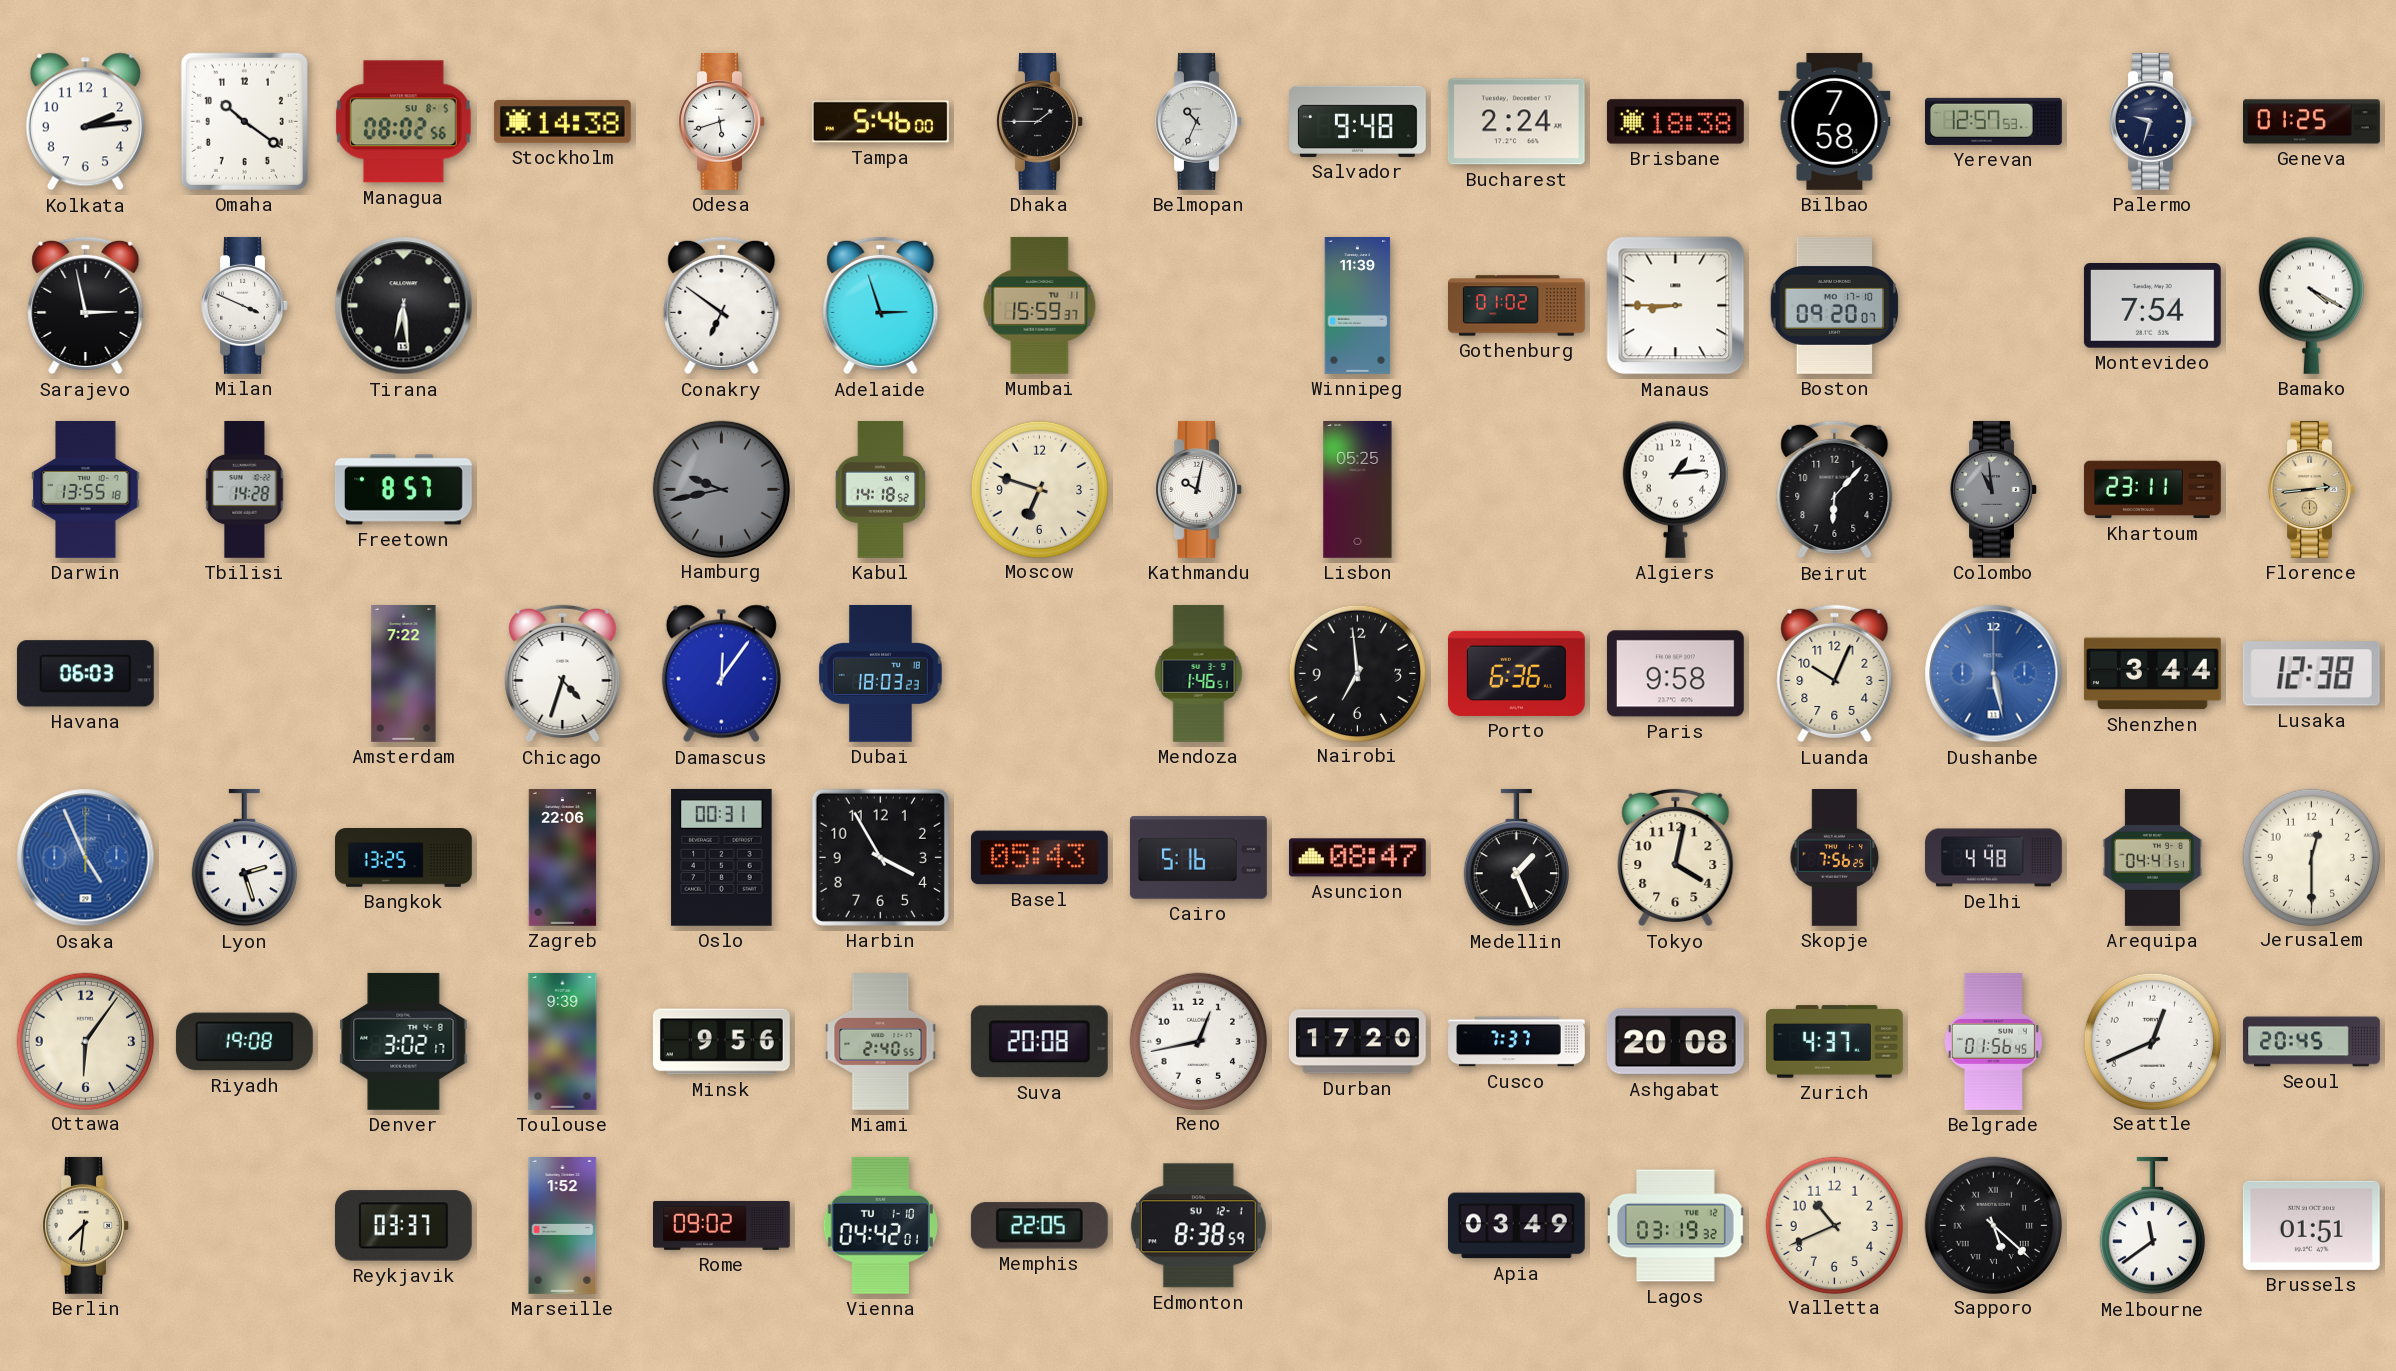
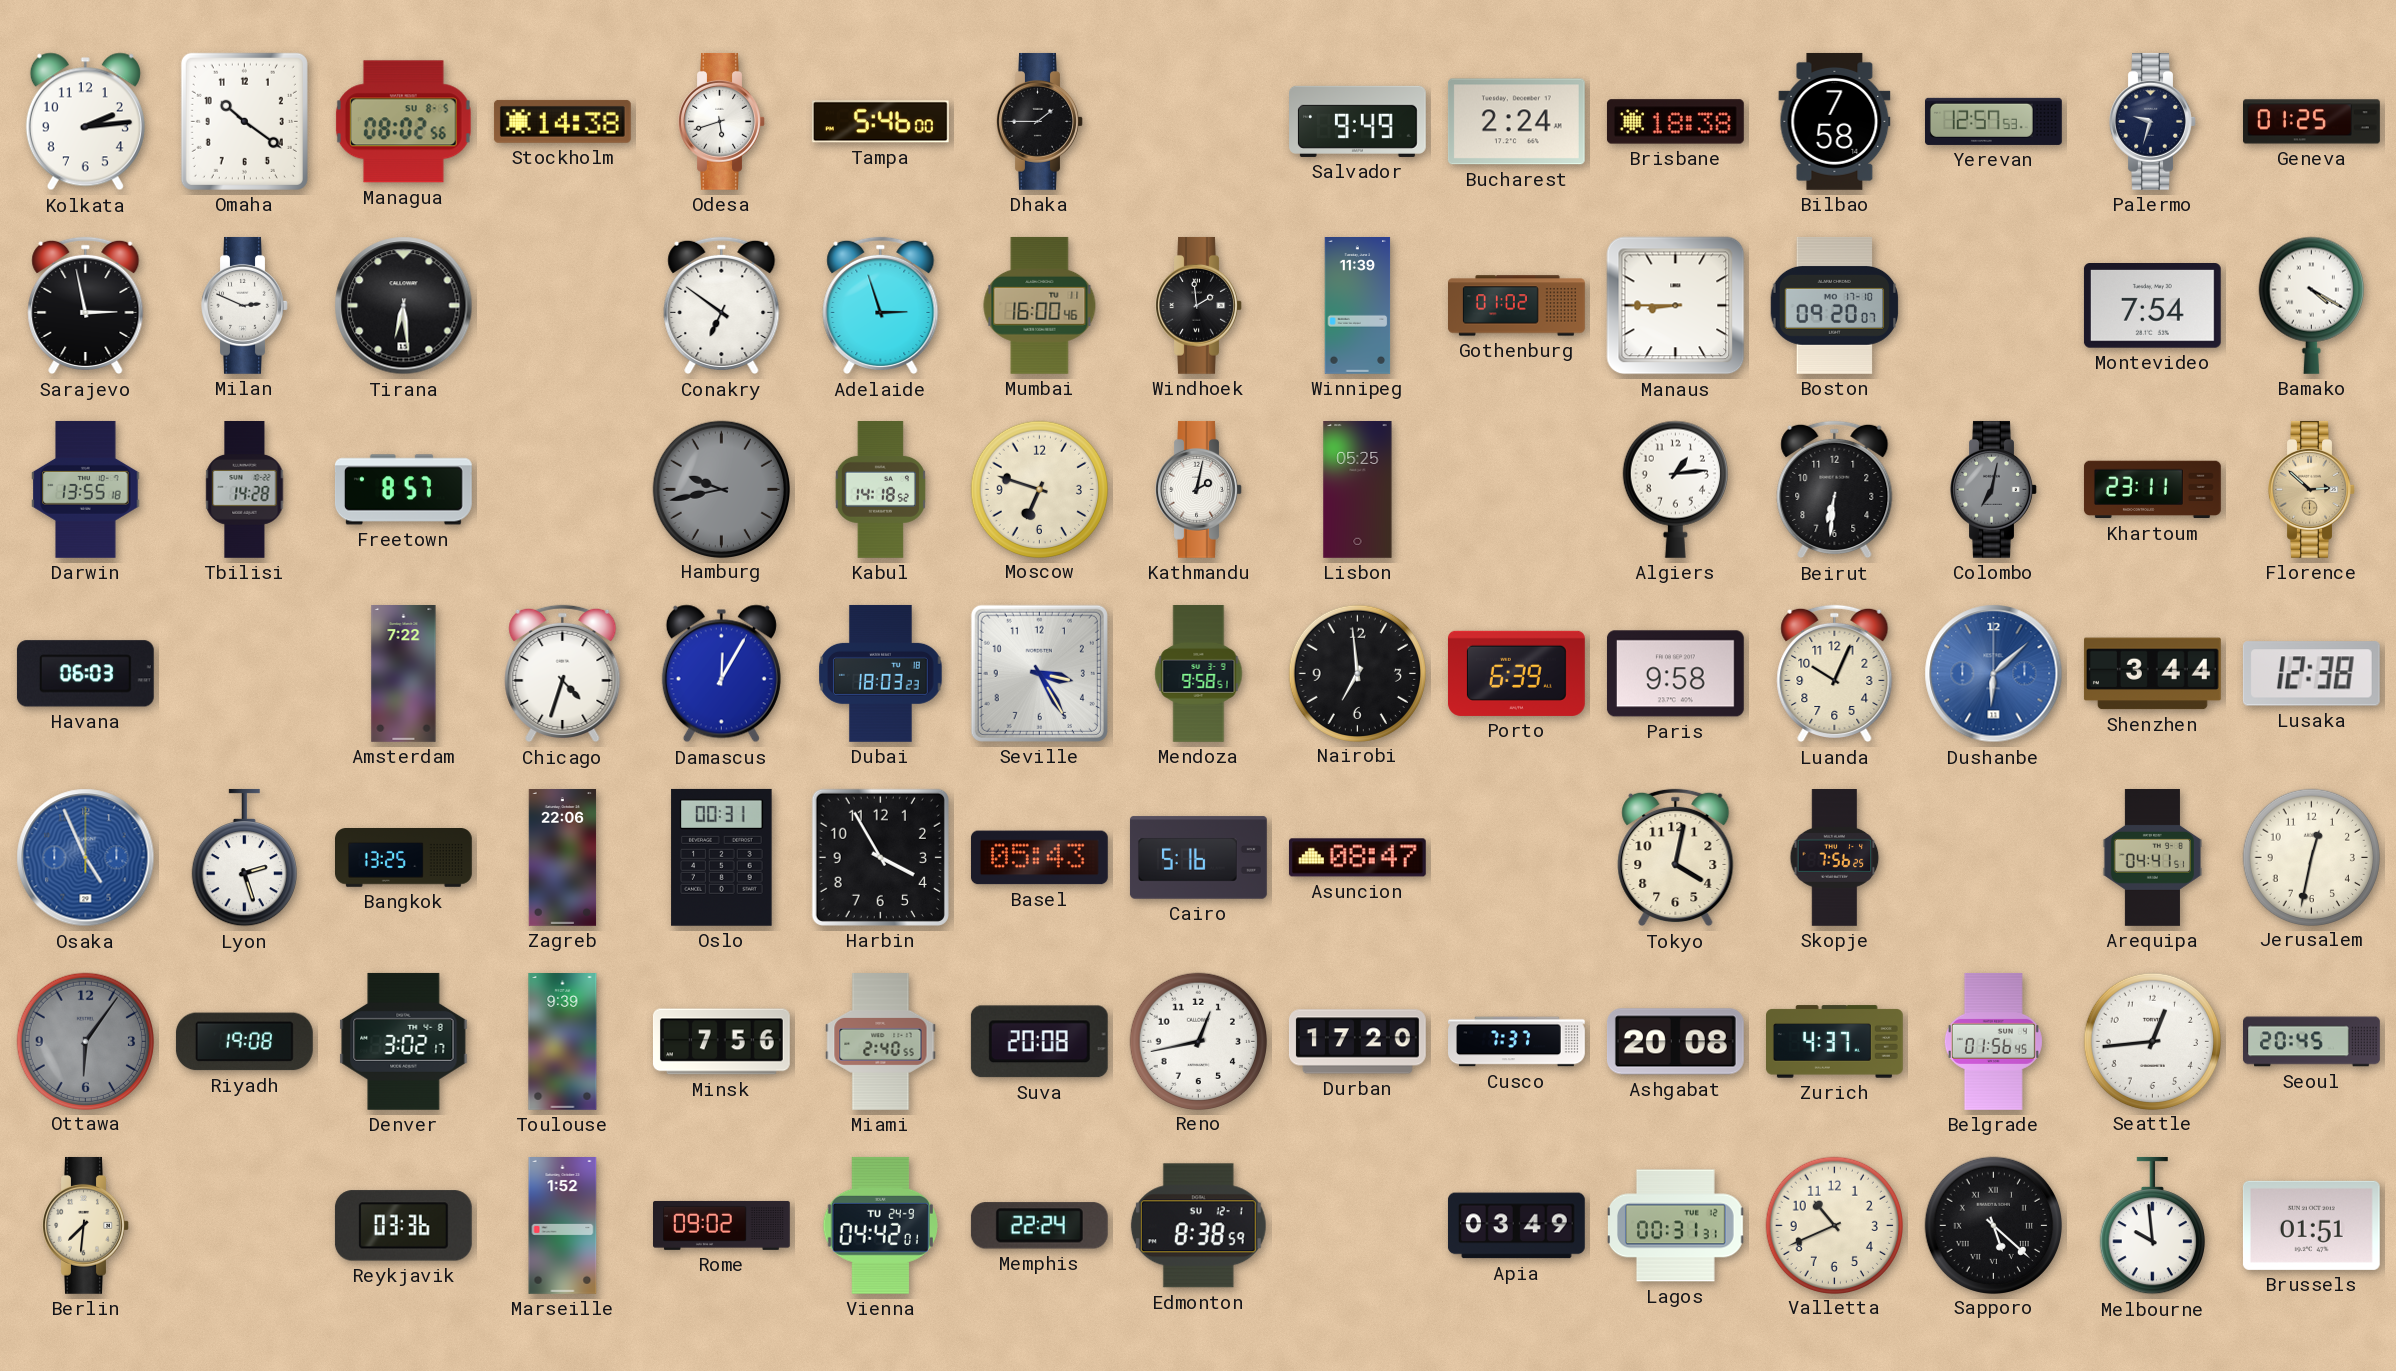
Belmopan: 10:34 -> none (1199, 121)
Salvador: 9:48 -> 9:49 (1358, 121)
Milan: 3:49 -> 2:49 (245, 305)
Mumbai: 15:59 -> 16:00 (1040, 305)
Windhoek: none -> 1:59 (1199, 305)
Kathmandu: 10:02 -> 2:02 (1199, 489)
Beirut: 6:07 -> 6:31 (1835, 490)
Colombo: 10:59 -> 7:02 (1994, 489)
Florence: 2:44 -> 2:52 (2312, 489)
Damascus: 12:06 -> 12:05 (721, 674)
Seville: none -> 3:25 (1039, 673)
Mendoza: 1:46 -> 9:58 (1199, 674)
Porto: 6:36 -> 6:39 (1516, 673)
Dushanbe: 5:28 -> 6:08 (1994, 674)
Medellin: 1:26 -> none (1516, 858)
Delhi: 4:48 -> none (1994, 858)
Jerusalem: 12:30 -> 12:32 (2311, 857)
Ottawa dial: cream -> grey (85, 1041)
Minsk: 9:56 -> 7:56 (721, 1042)
Seattle: 12:41 -> 12:44 (2152, 1041)
Reykjavik: 03:37 -> 03:36 (403, 1226)
Vienna date: TU 1-10 -> TU 24-9 (880, 1225)
Memphis: 22:05 -> 22:24 (1039, 1226)
Lagos: 03:19 -> 00:31 (1676, 1226)
Melbourne: 11:39 -> 9:59 (2152, 1226)
